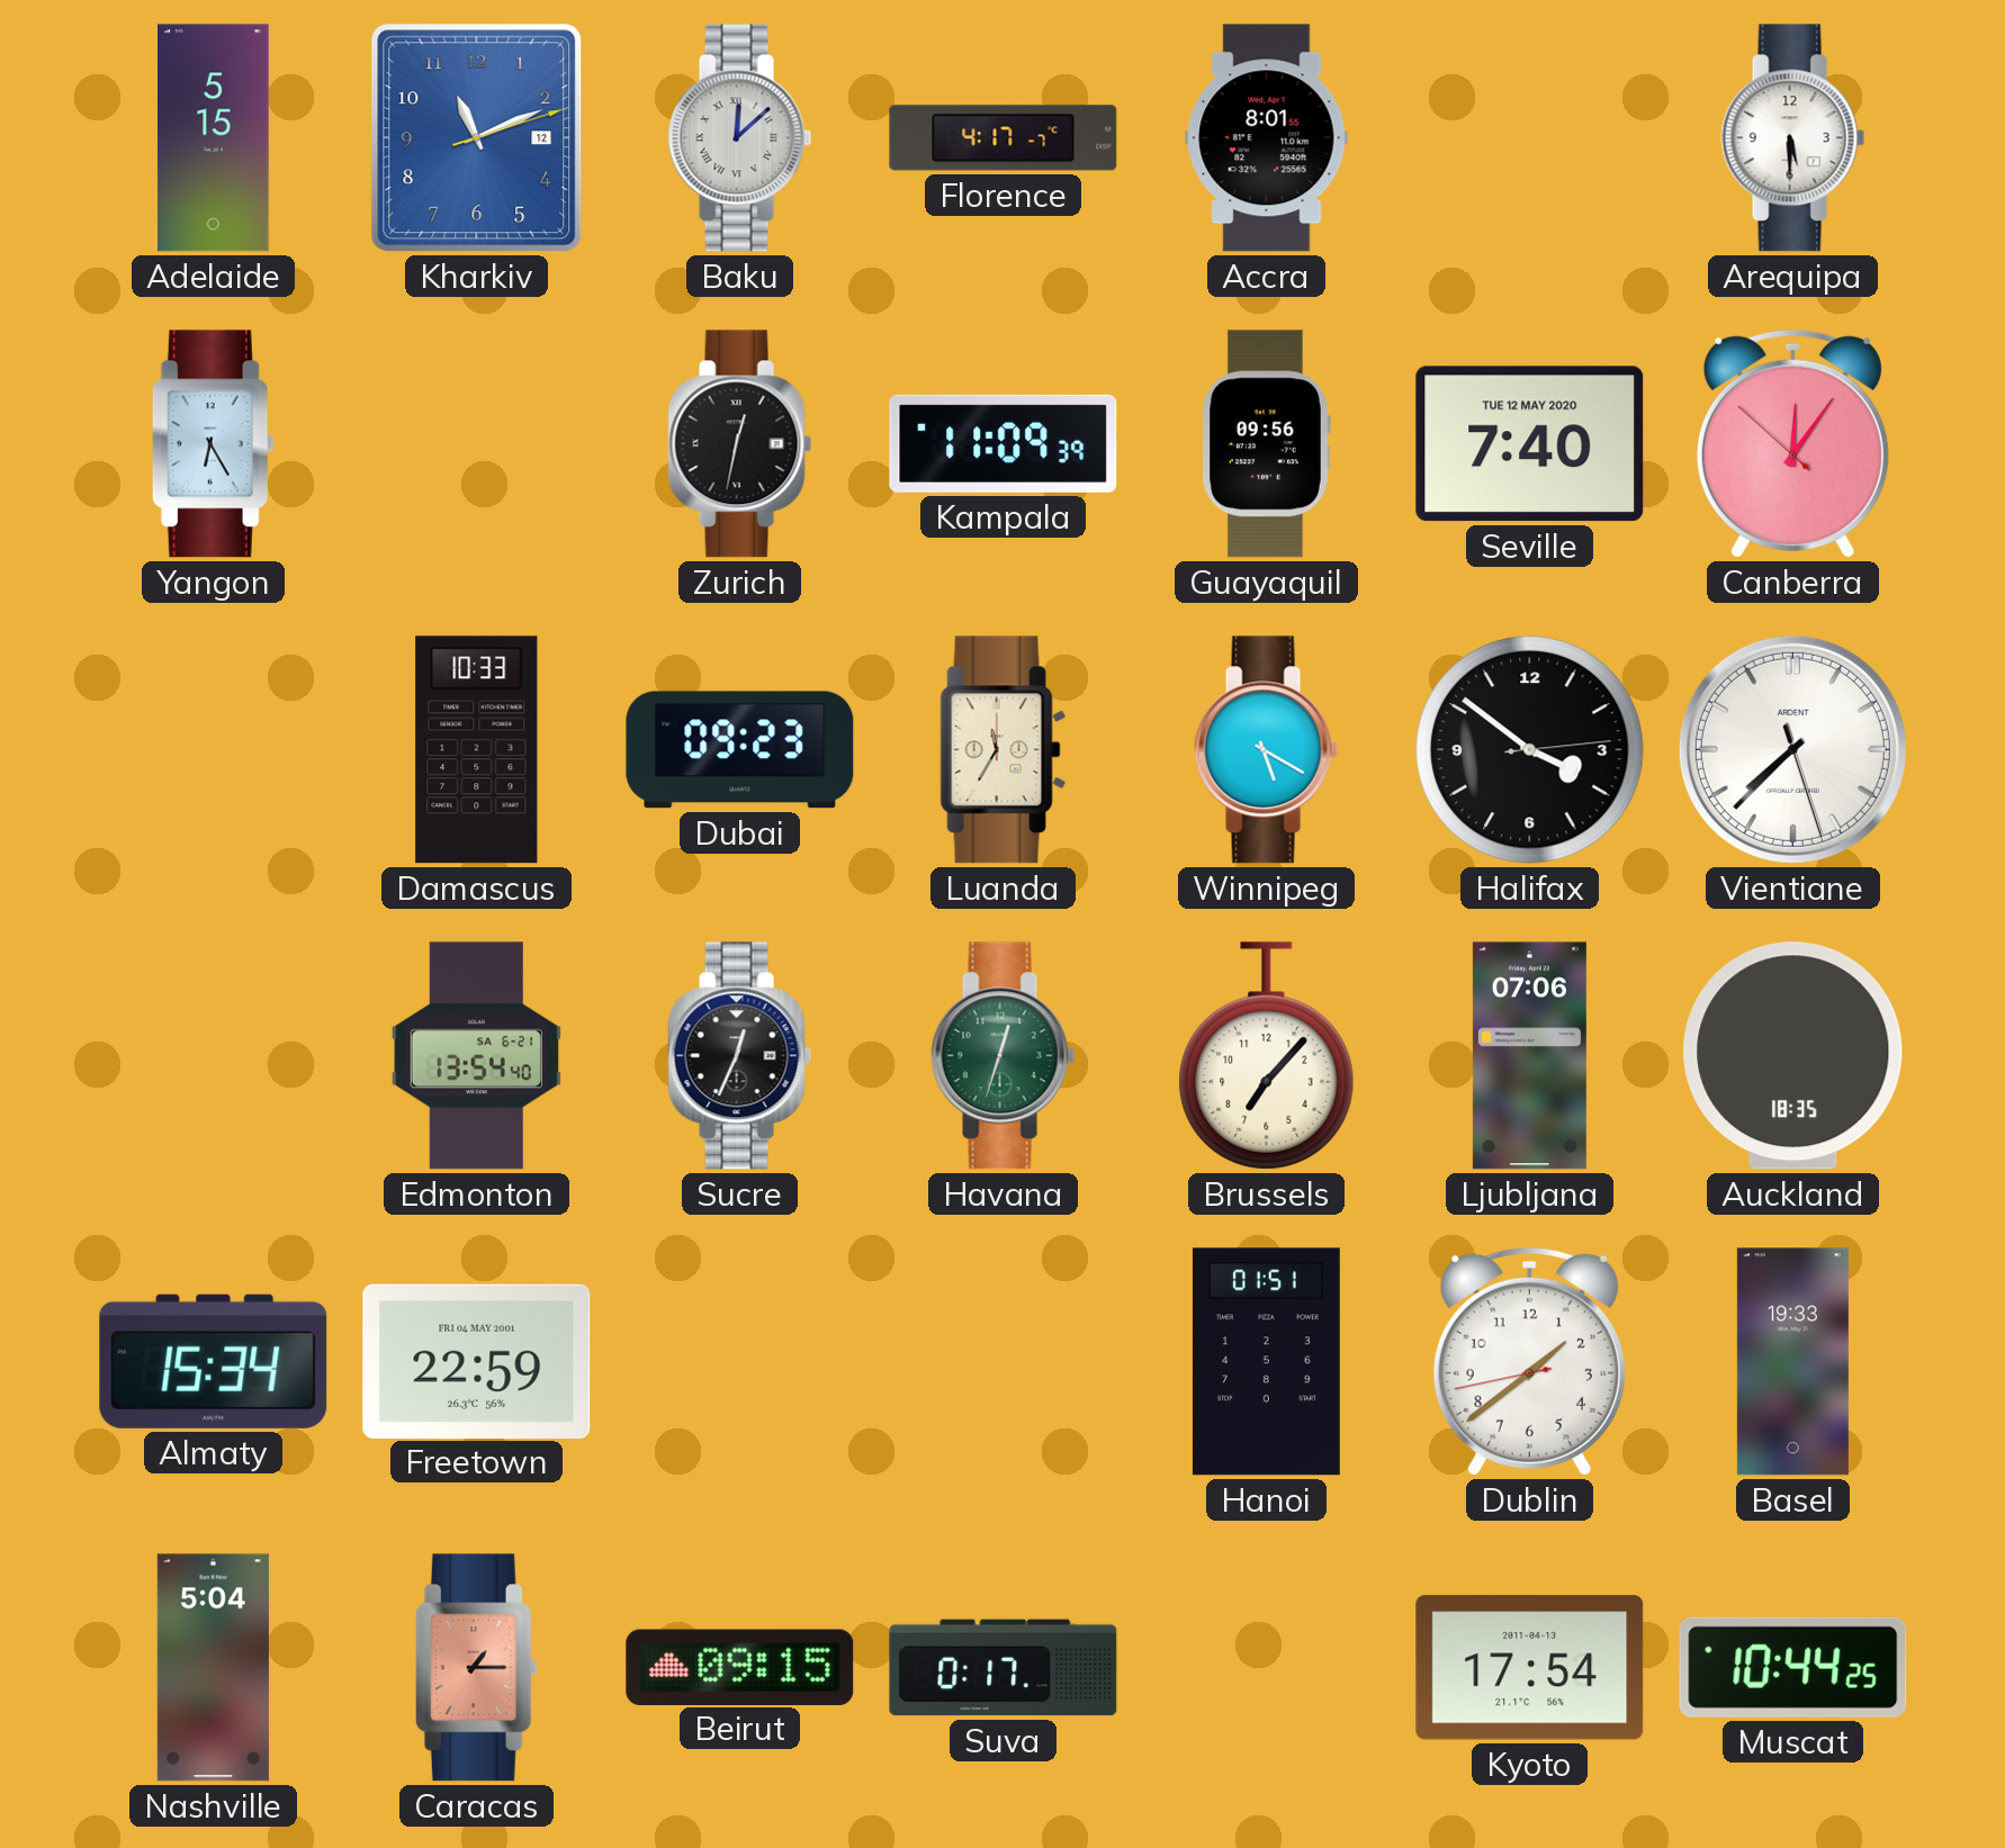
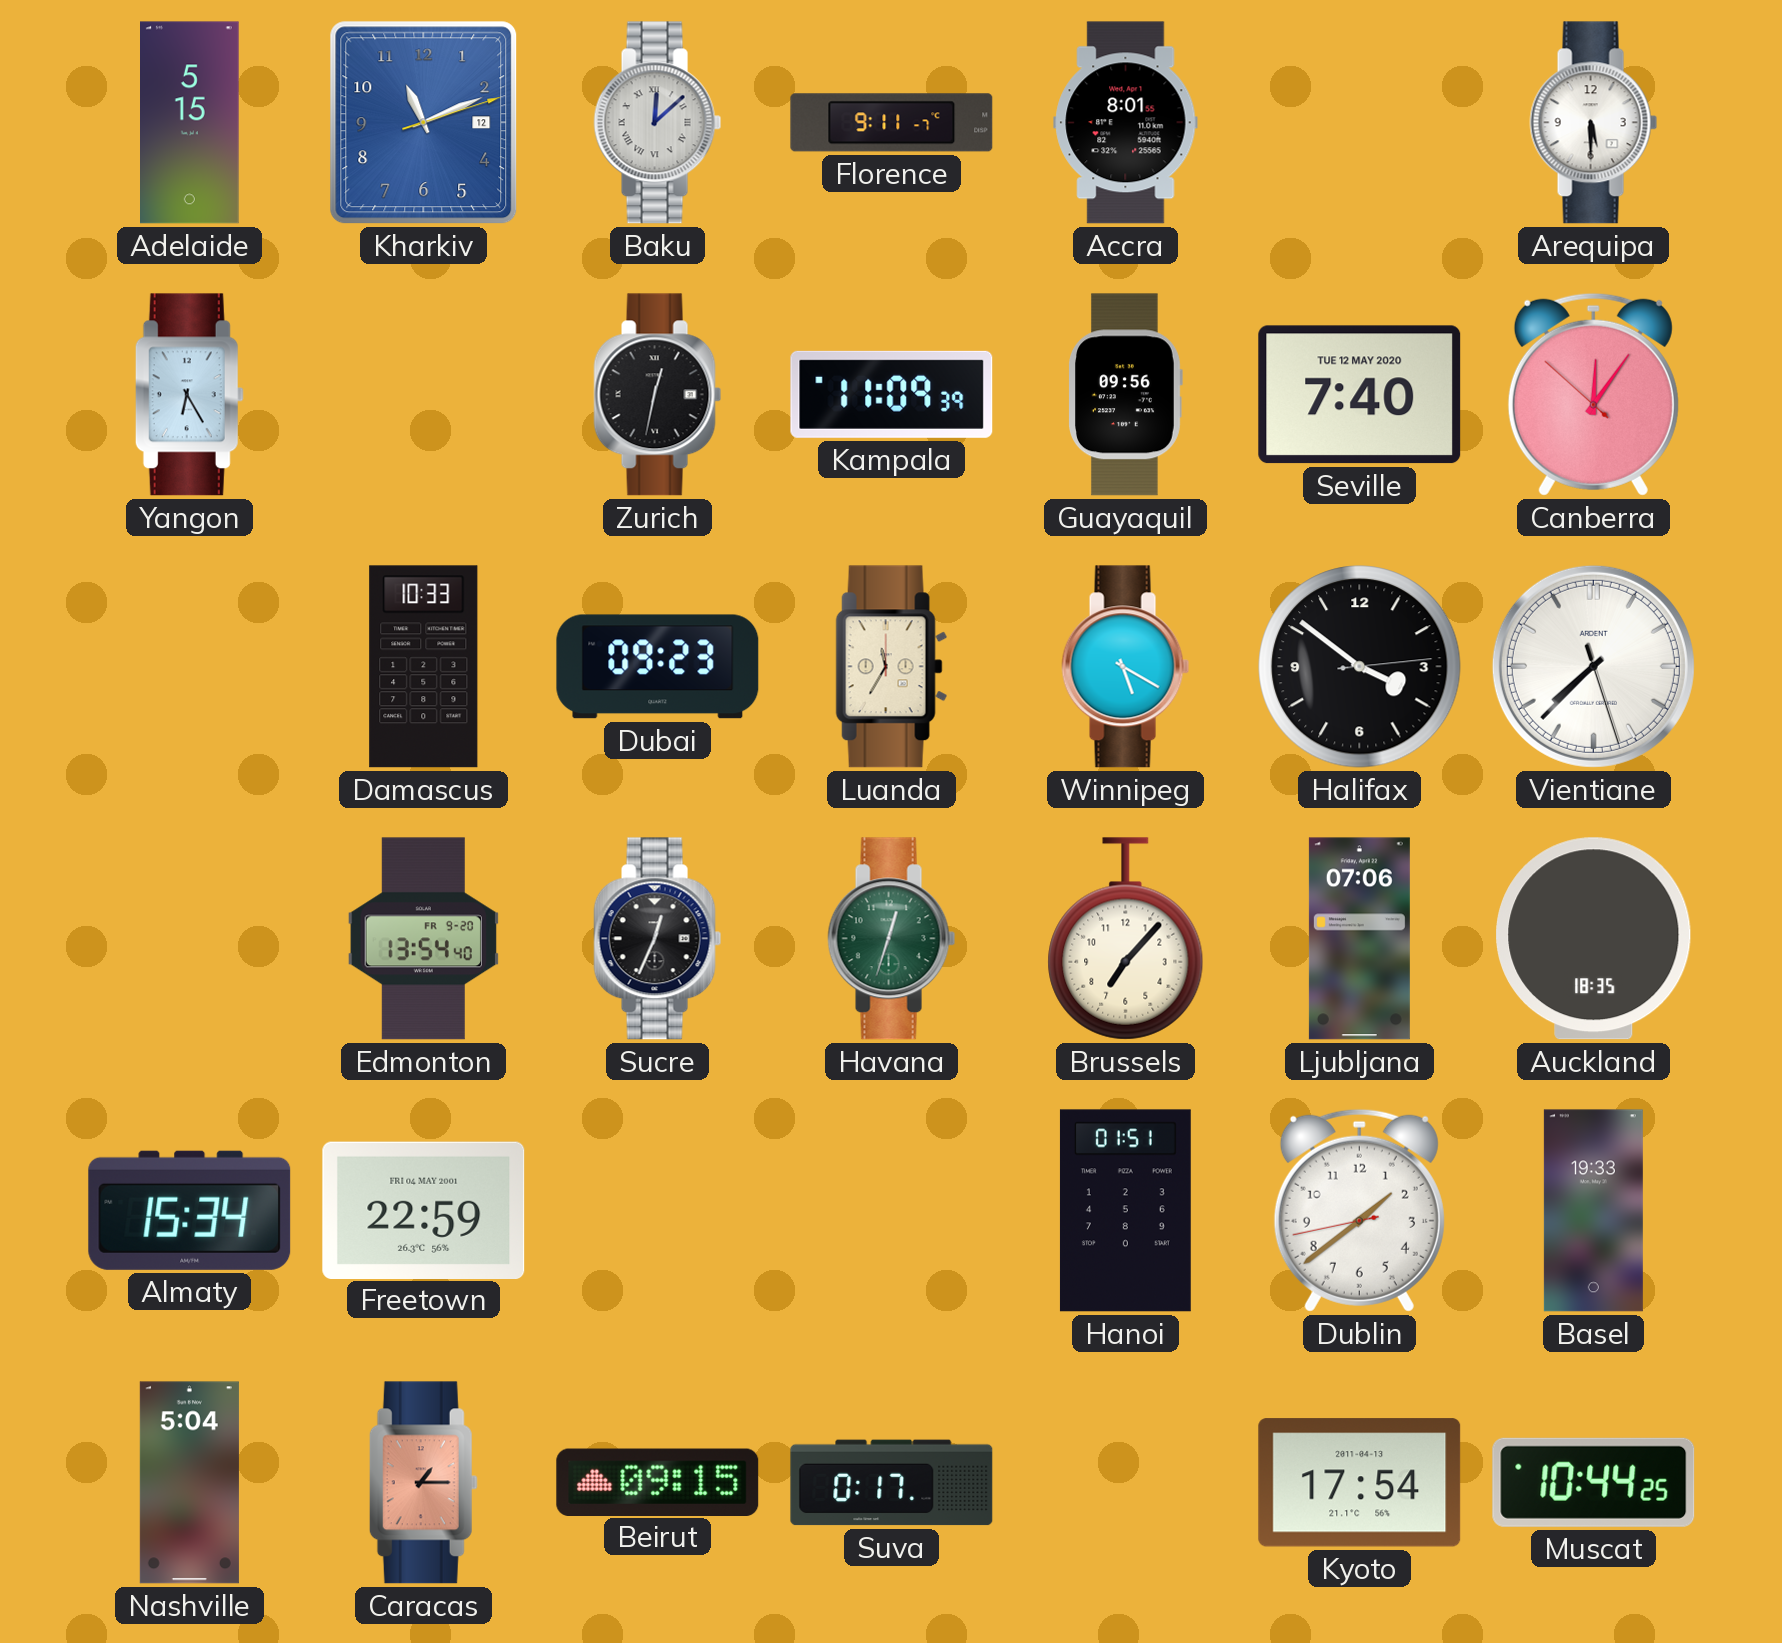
Florence: 4:17 -> 9:11 (892, 123)
Edmonton date: SA 6-21 -> FR 9-20 (423, 939)
